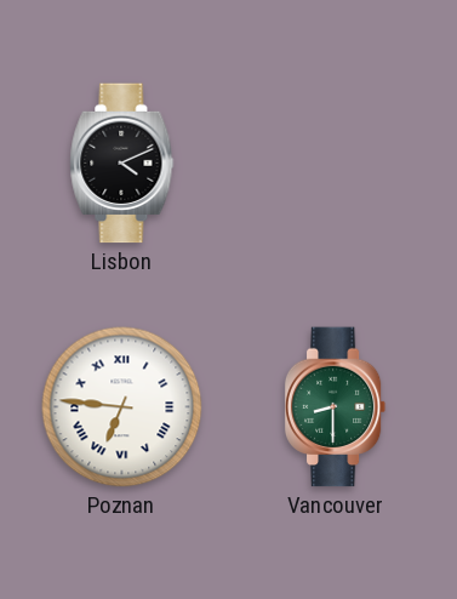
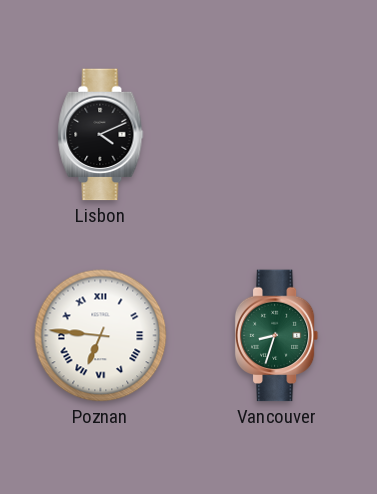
Vancouver: 8:30 -> 8:33 (277, 336)
